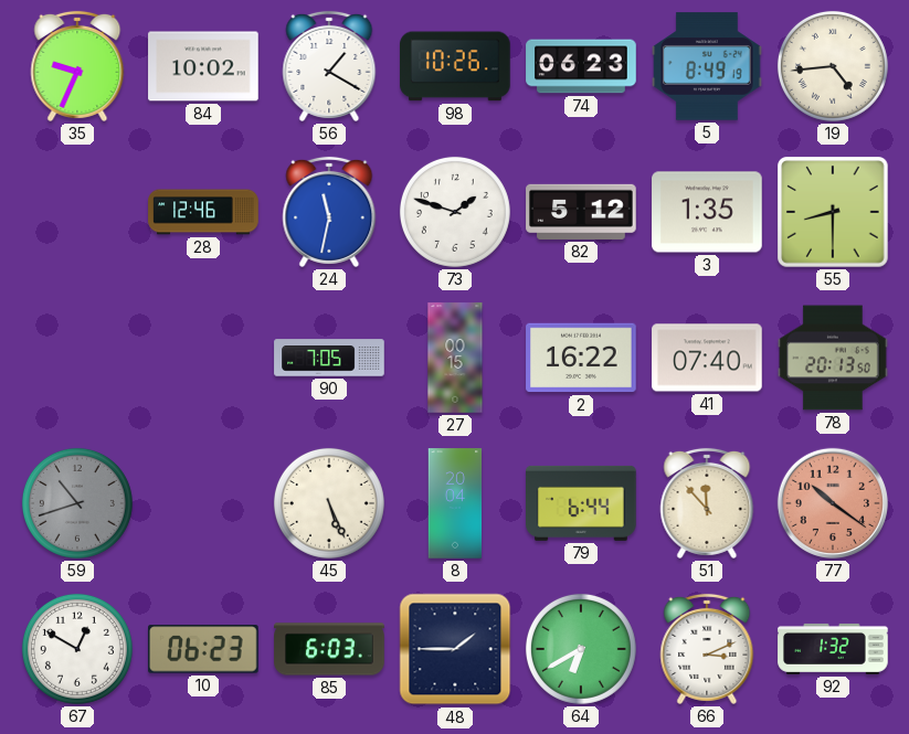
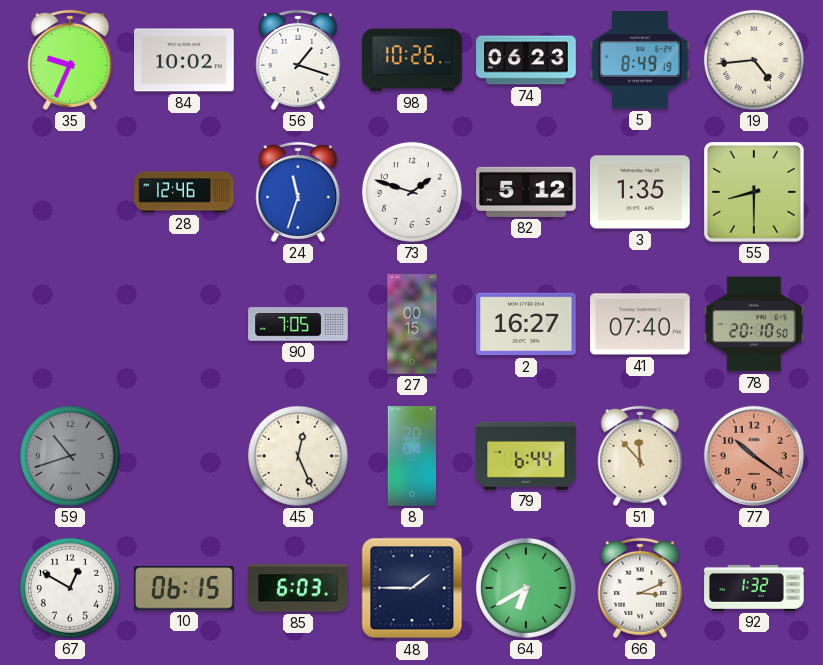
56: 1:20 -> 1:18 (298, 60)
24: 11:32 -> 11:33 (298, 192)
2: 16:22 -> 16:27 (526, 324)
78: 20:13 -> 20:10 (754, 324)
45: 5:26 -> 12:26 (298, 456)
10: 06:23 -> 06:15 (185, 588)
